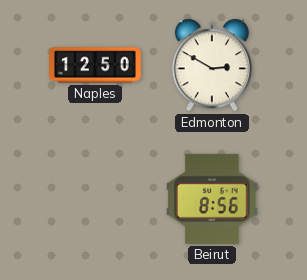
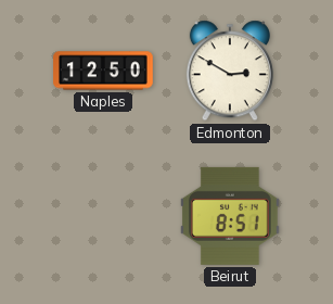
Beirut: 8:56 -> 8:51 (231, 216)
